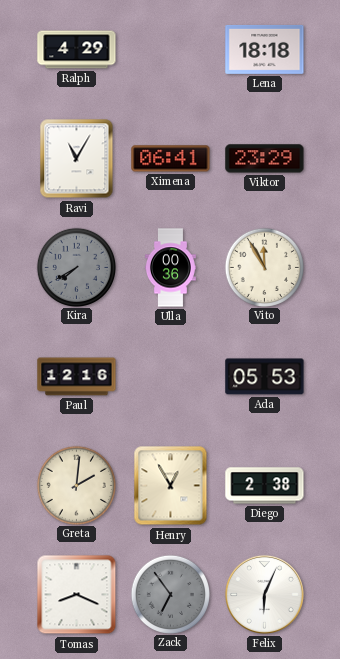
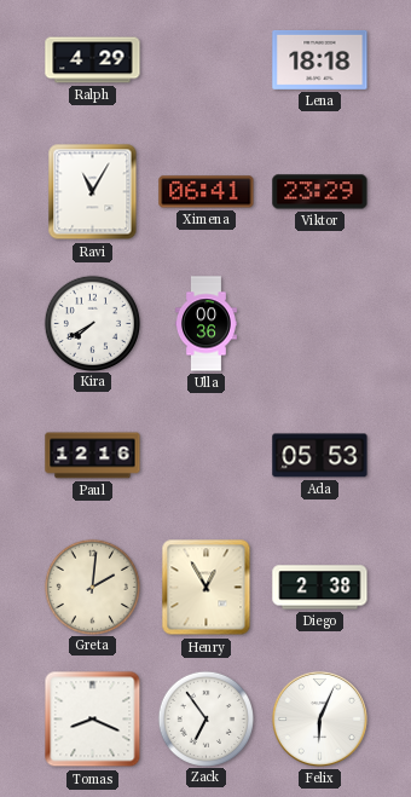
Kira dial: grey -> white (92, 323)
Vito: 11:55 -> none (264, 267)
Zack dial: grey -> white (205, 718)
